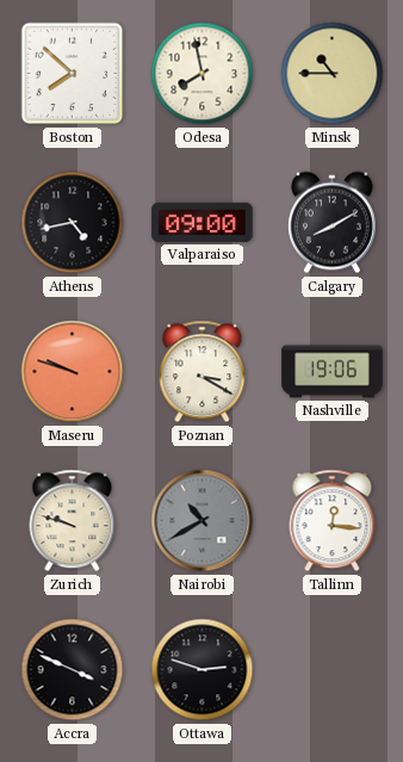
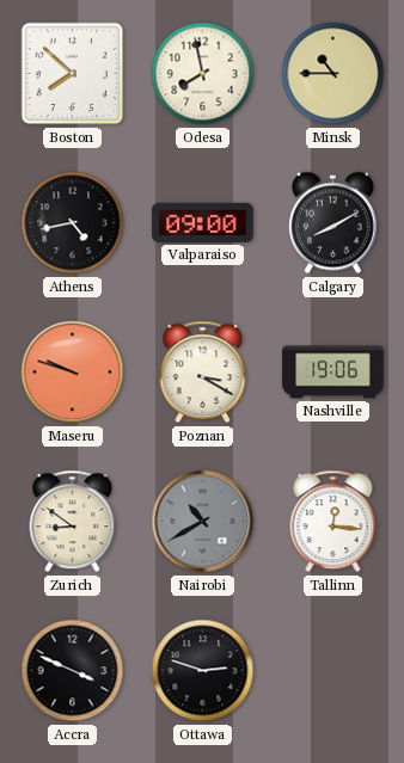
Zurich: 9:48 -> 8:51 (73, 522)
